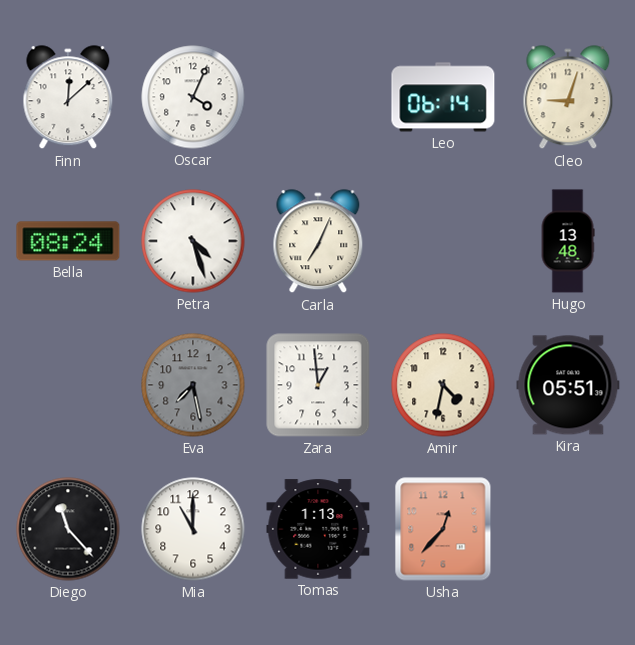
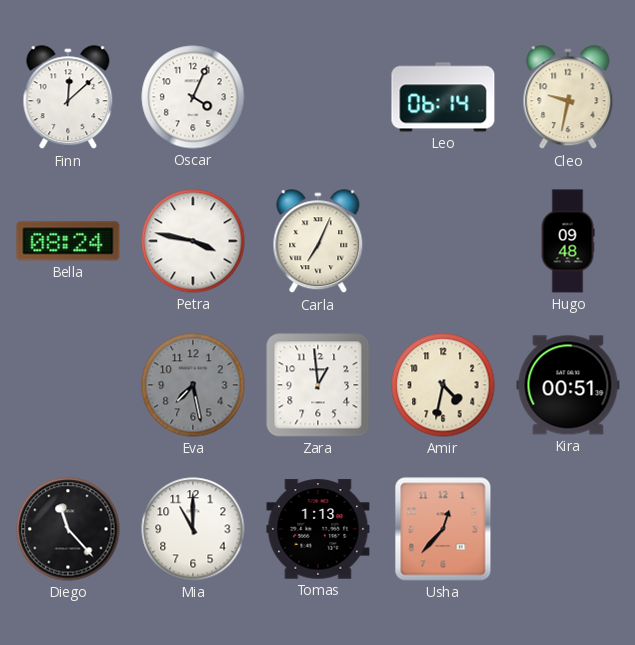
Cleo: 9:03 -> 9:32 (568, 98)
Petra: 4:27 -> 3:47 (193, 241)
Hugo: 13:48 -> 09:48 (568, 241)
Kira: 05:51 -> 00:51 (568, 385)
